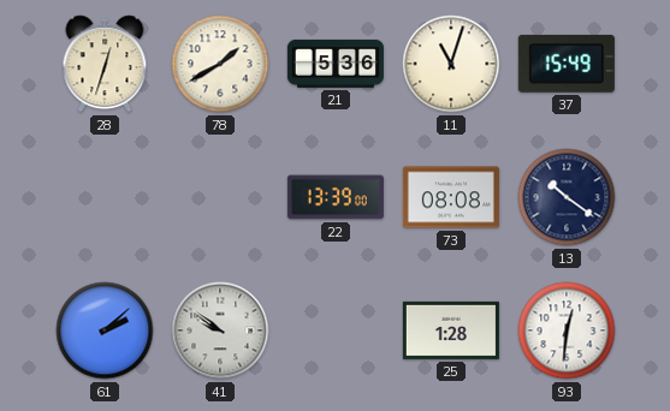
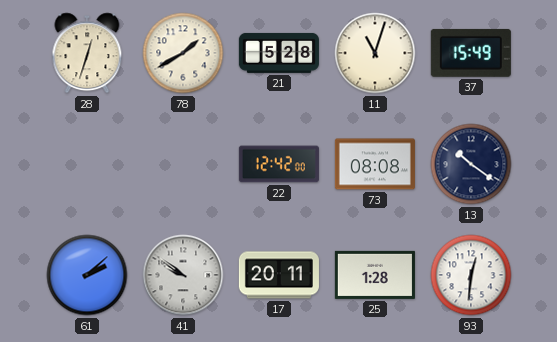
21: 5:36 -> 5:28 (279, 53)
22: 13:39 -> 12:42 (279, 164)
17: none -> 20:11 (279, 275)
